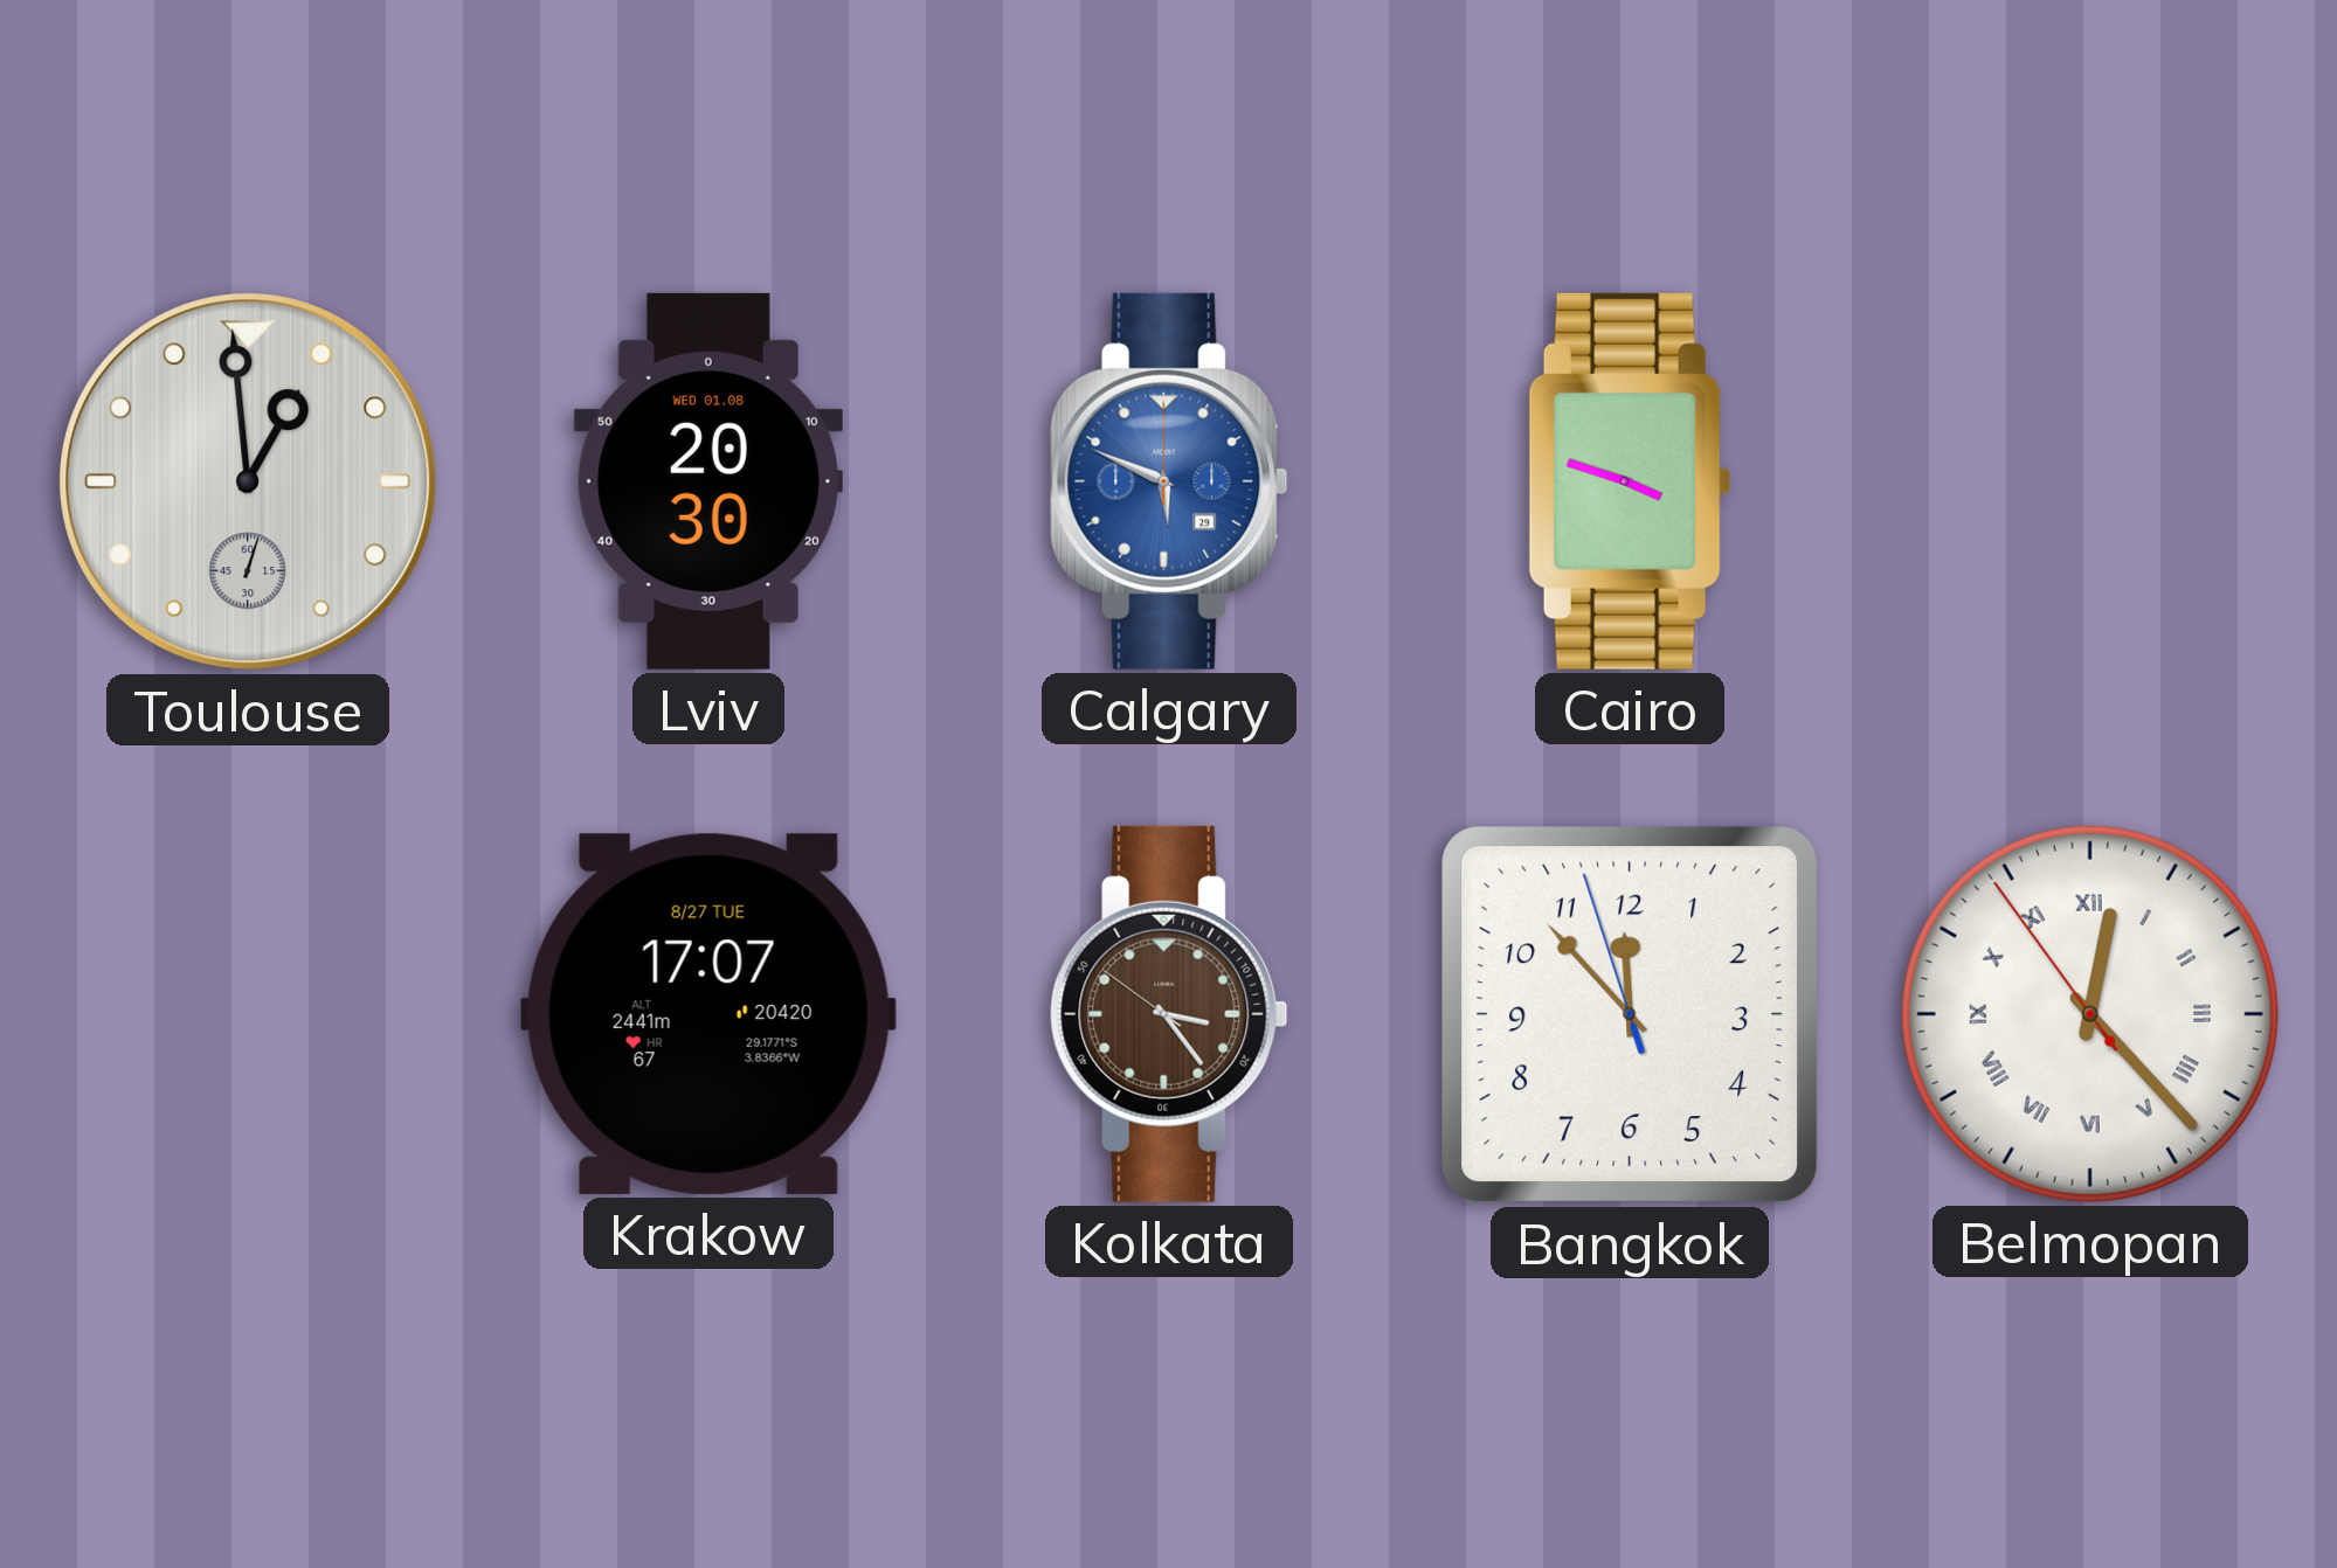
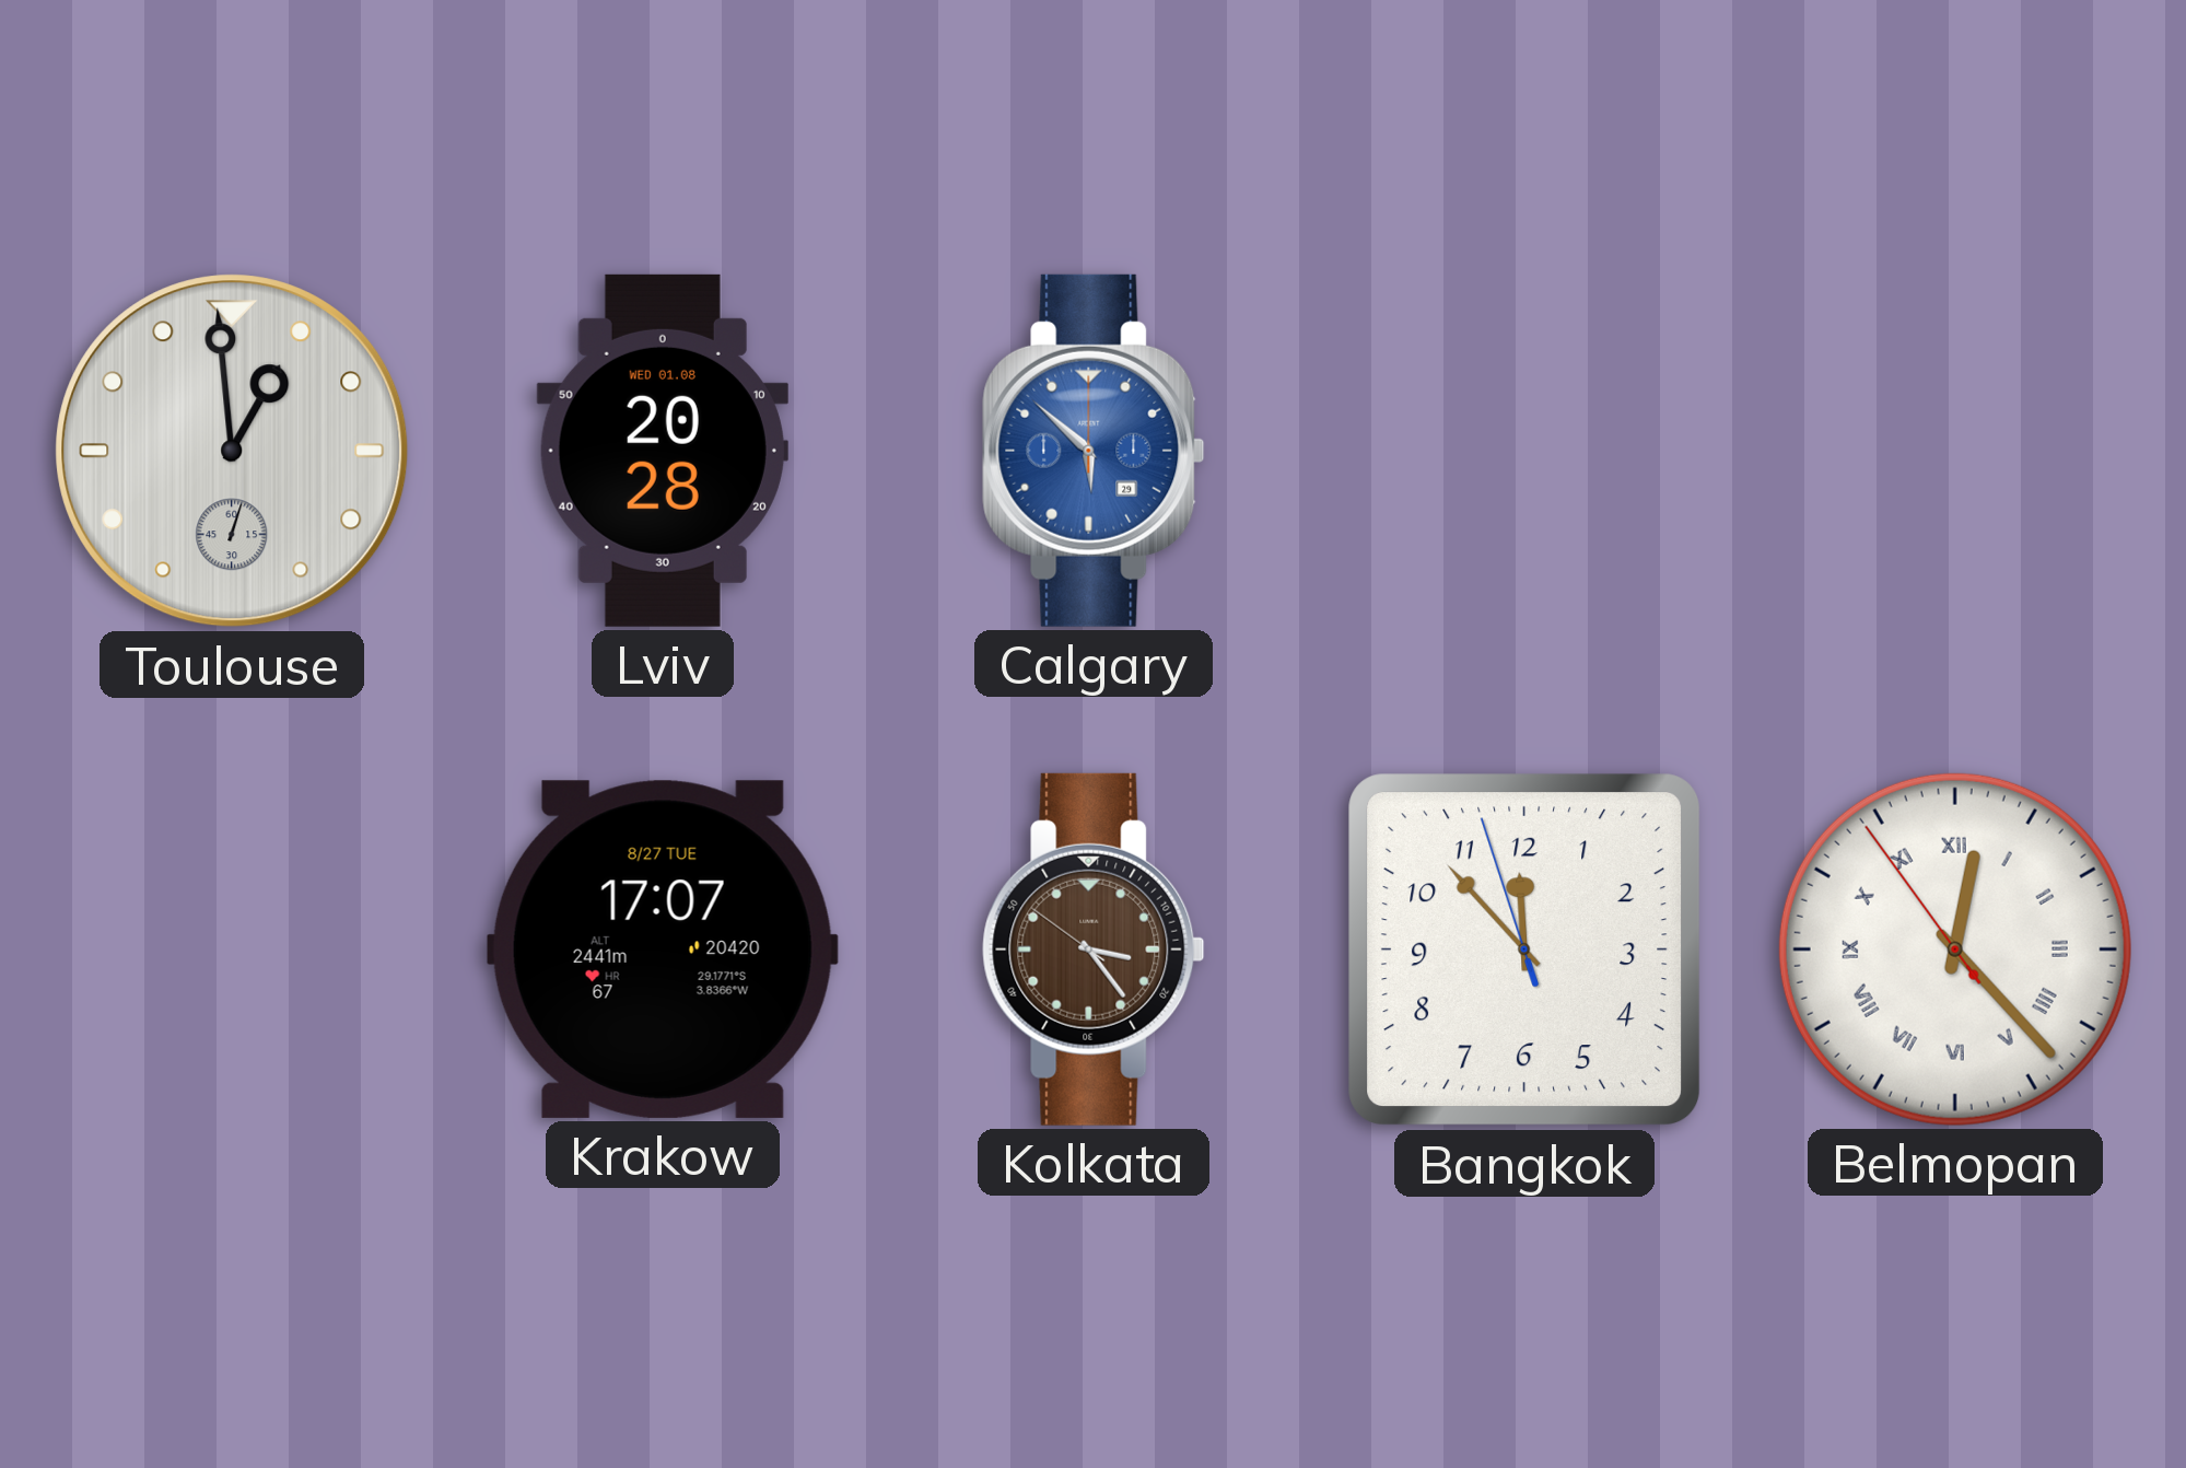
Lviv: 20:30 -> 20:28 (663, 451)
Calgary: 5:49 -> 5:52 (1094, 451)
Cairo: 3:48 -> none (1630, 481)
